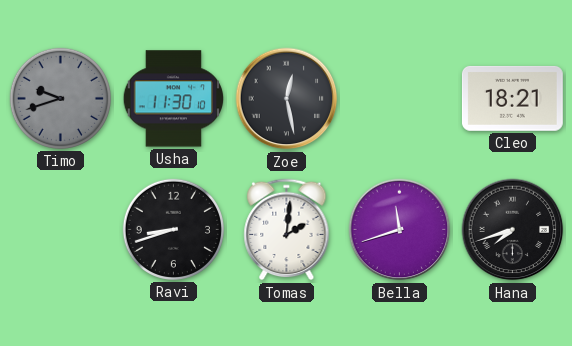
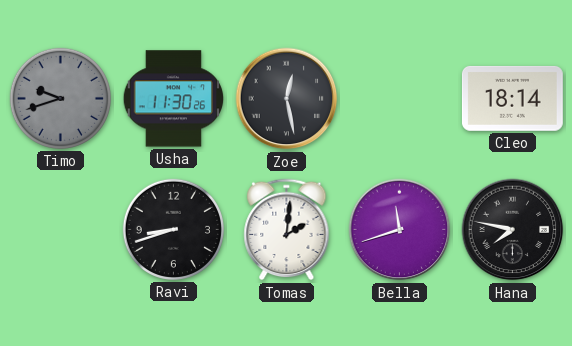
Usha: 11:30:10 -> 11:30:26 (174, 99)
Cleo: 18:21 -> 18:14 (512, 98)
Hana: 7:42 -> 7:47 (513, 230)
